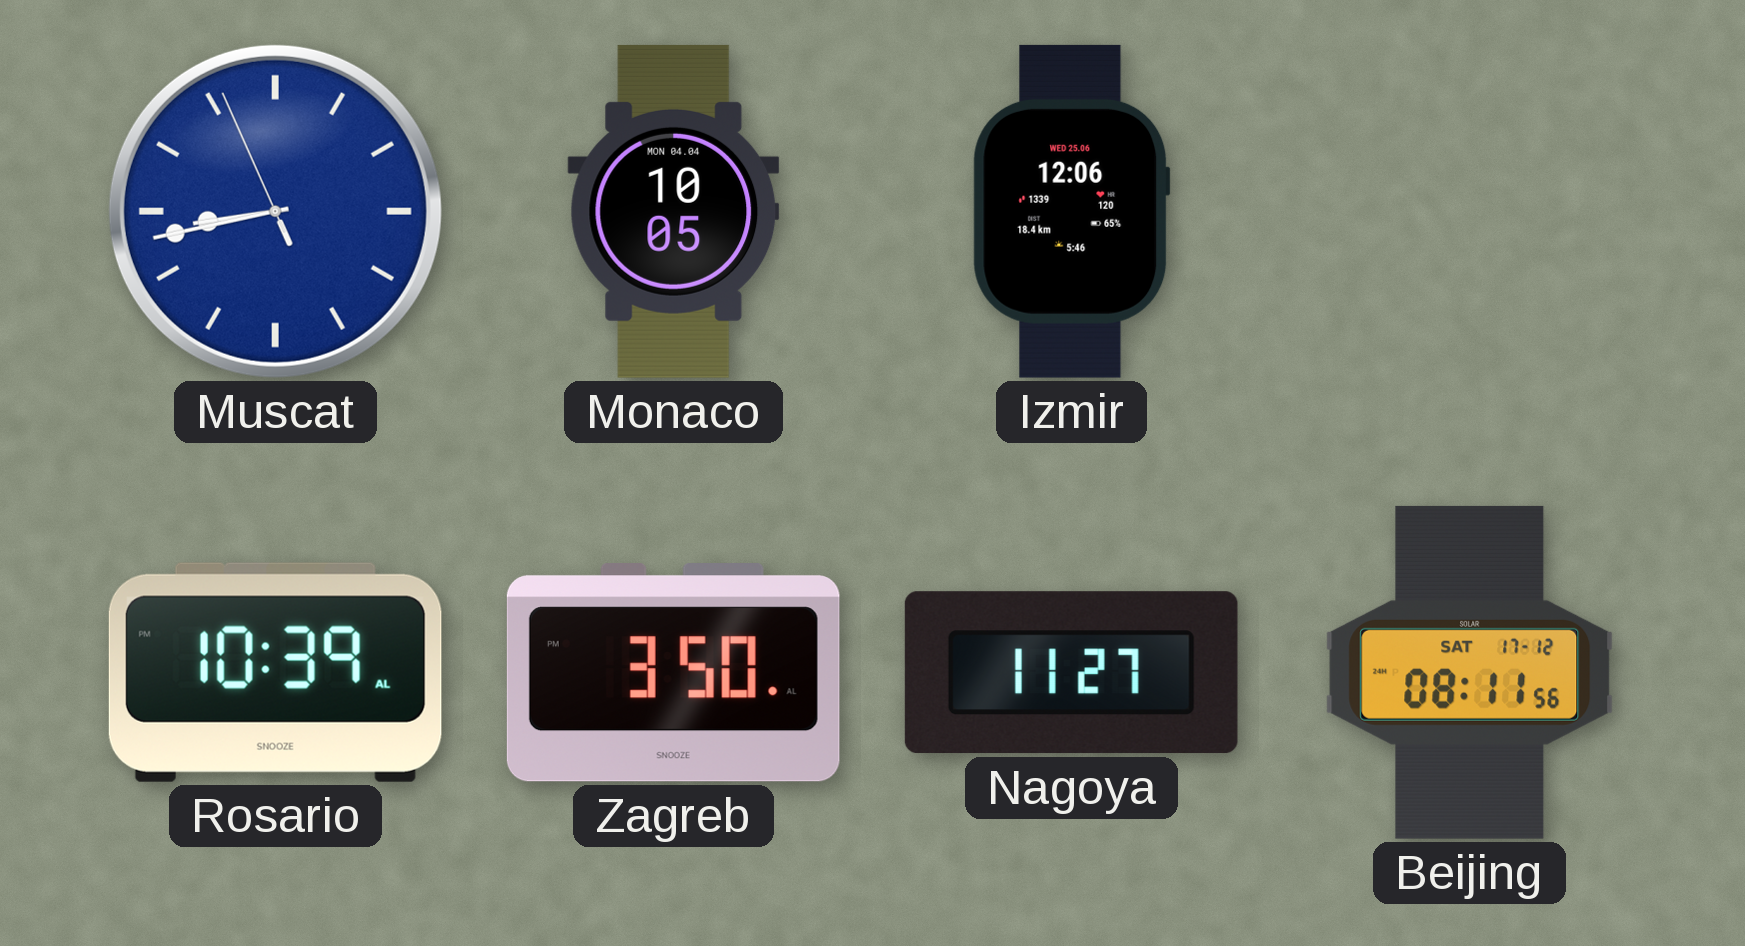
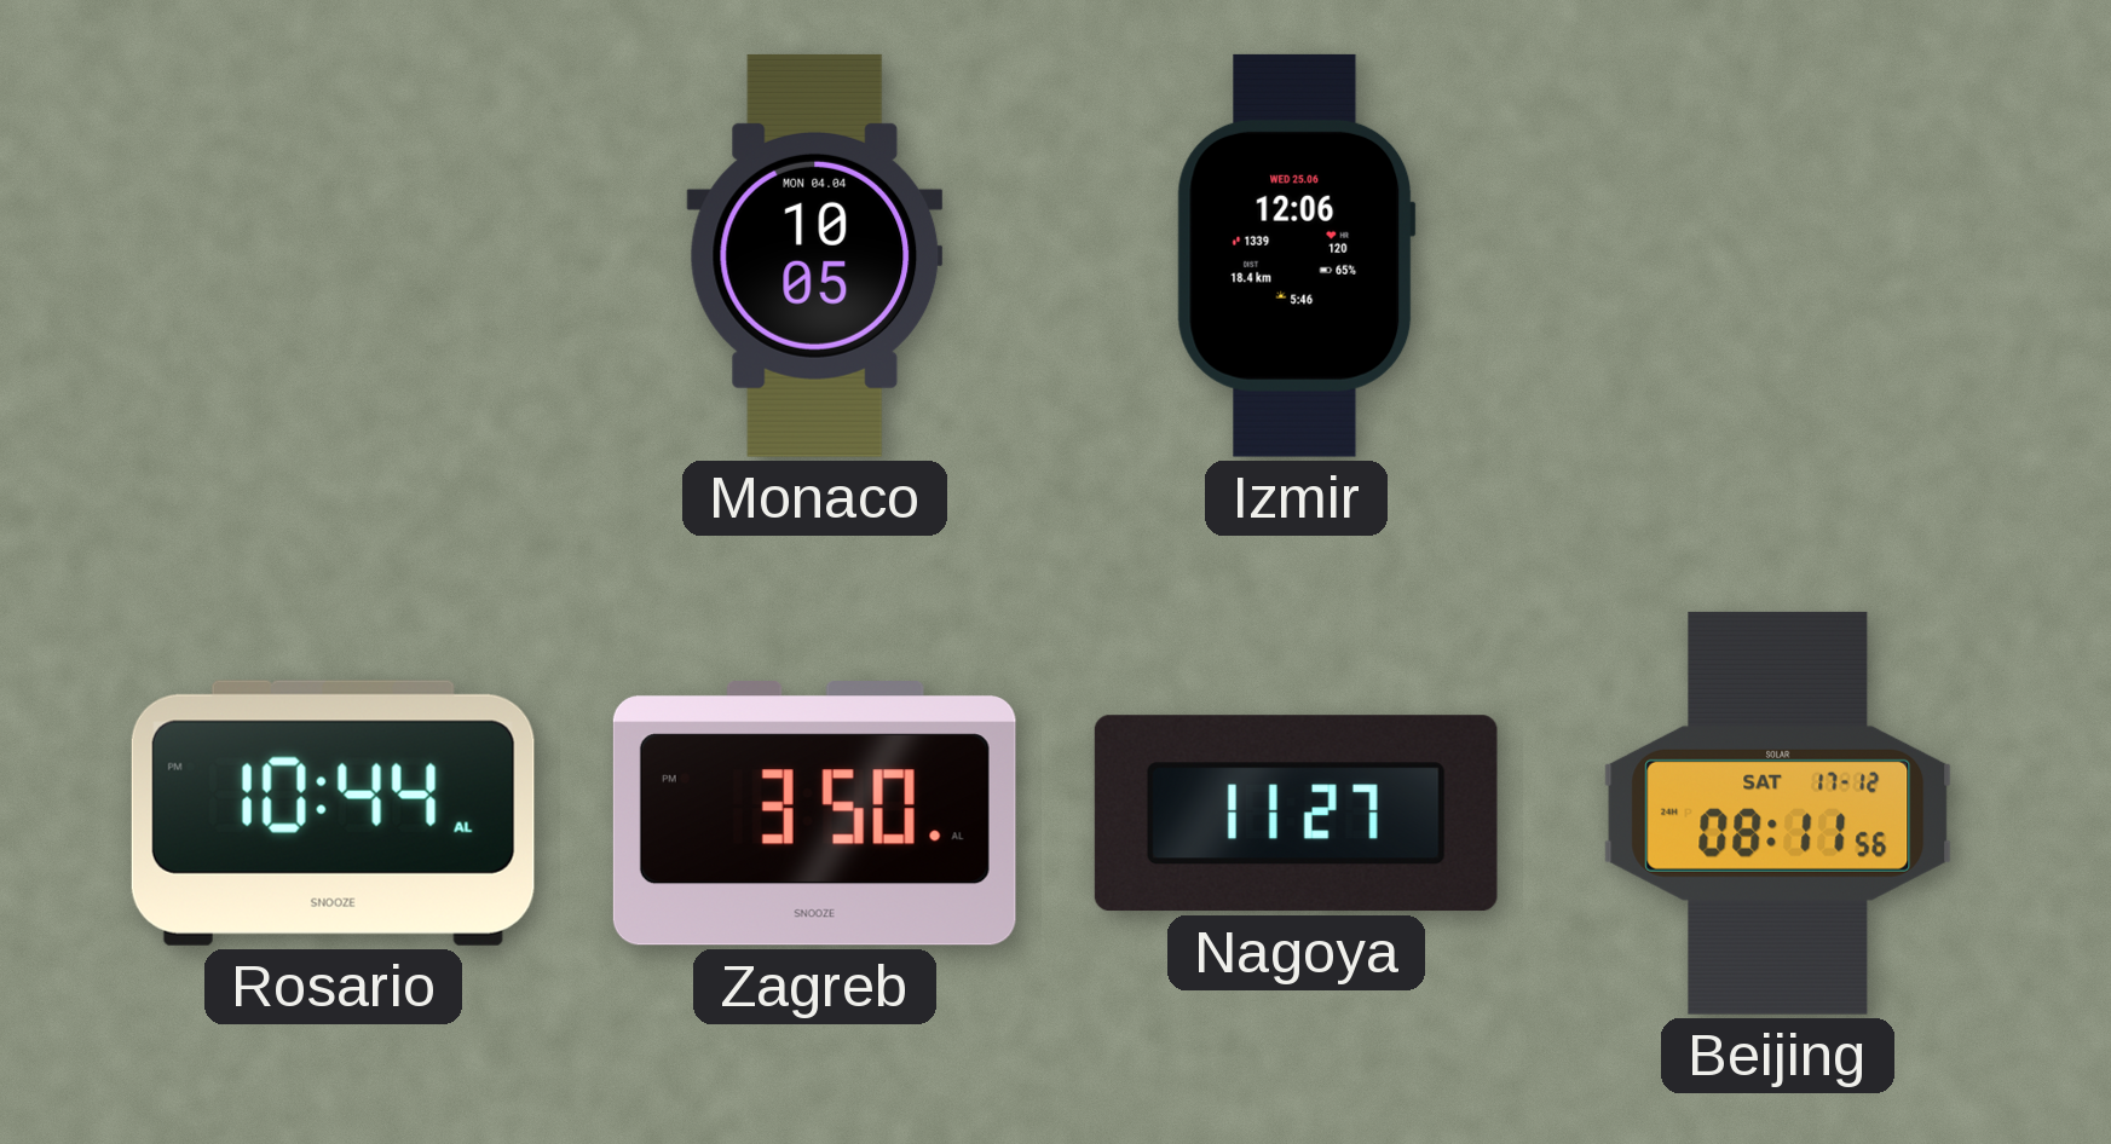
Muscat: 8:42 -> none (275, 211)
Rosario: 10:39 -> 10:44 (333, 813)
